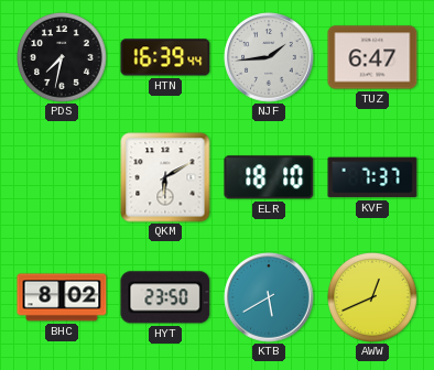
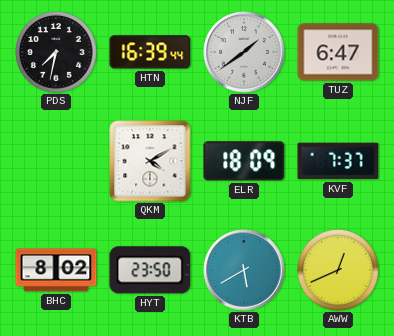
NJF: 1:44 -> 1:39 (244, 52)
QKM: 6:10 -> 4:10 (150, 161)
ELR: 18:10 -> 18:09 (244, 161)
